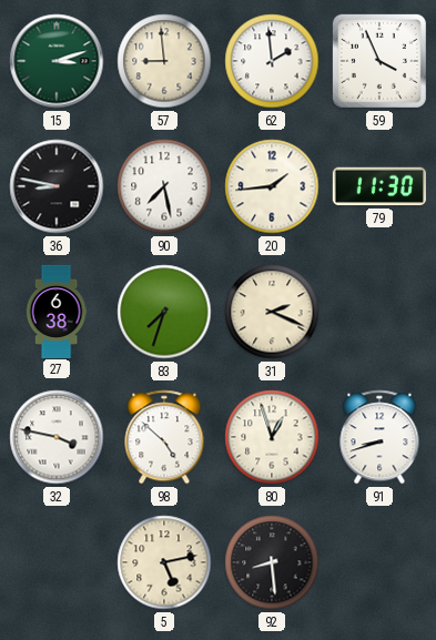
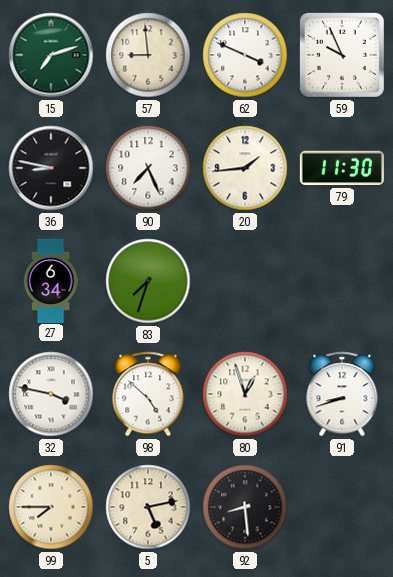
15: 3:12 -> 7:12 (51, 55)
62: 1:59 -> 3:49 (245, 55)
59: 3:56 -> 9:56 (342, 55)
90: 7:28 -> 7:26 (148, 168)
27: 6:38 -> 6:34 (51, 280)
31: 2:19 -> none (272, 312)
99: none -> 7:45 (51, 507)
